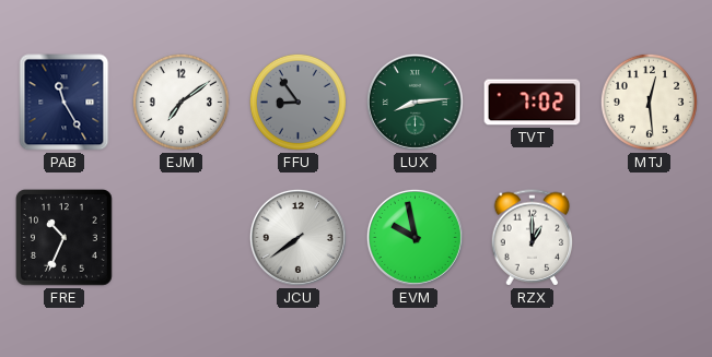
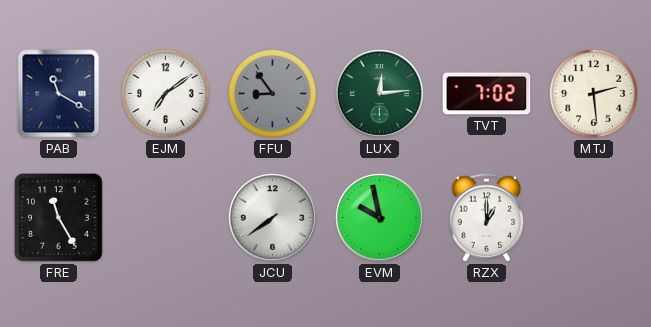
PAB: 11:25 -> 11:20 (59, 94)
LUX: 8:14 -> 12:14 (379, 93)
MTJ: 12:29 -> 2:29 (593, 93)
FRE: 10:34 -> 11:25 (59, 218)
